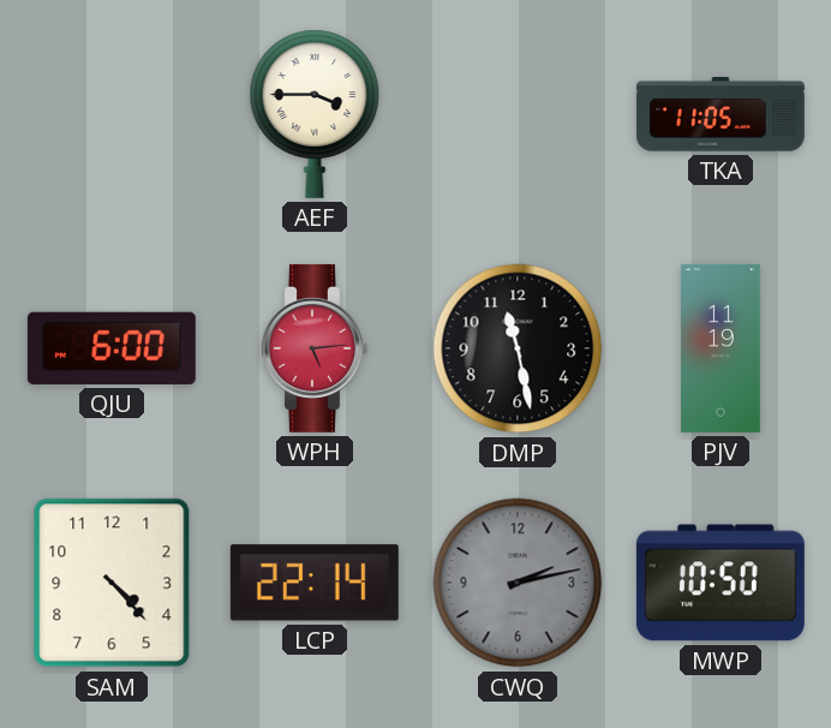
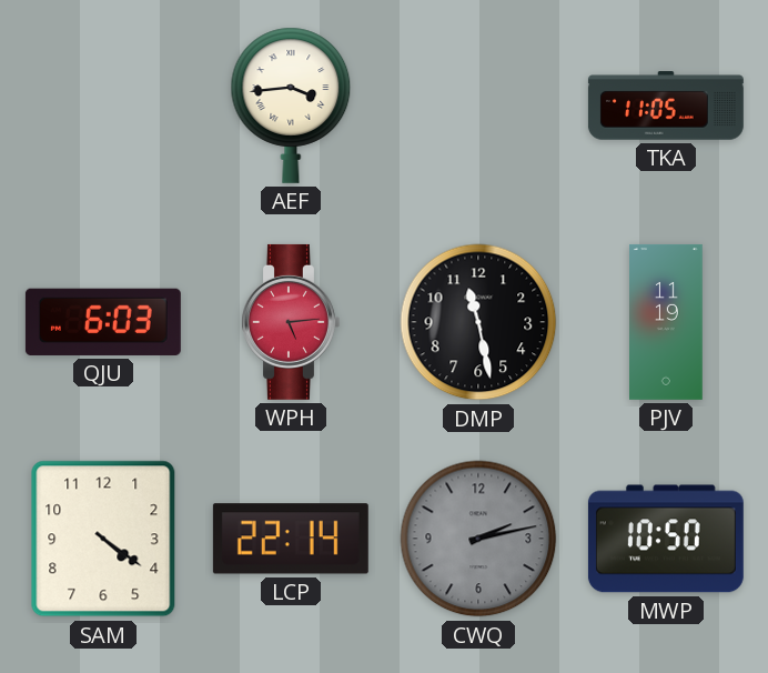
AEF: 3:45 -> 3:44 (291, 106)
QJU: 6:00 -> 6:03 (103, 322)
SAM: 4:23 -> 4:21 (103, 539)
